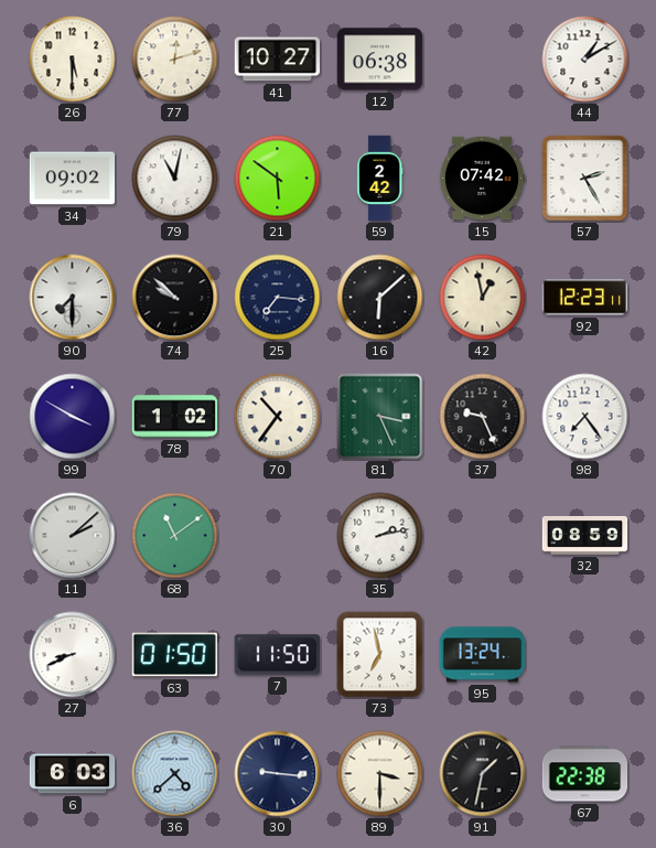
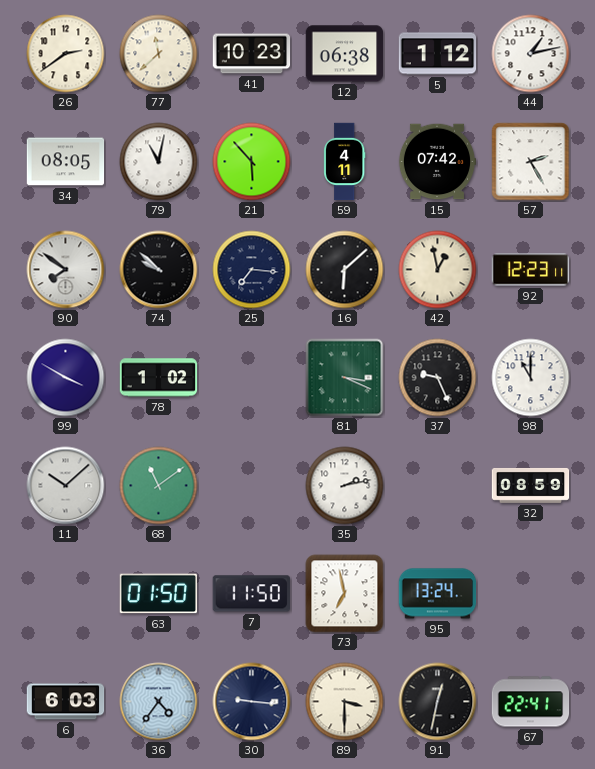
26: 5:30 -> 2:39 (66, 54)
77: 12:12 -> 11:38 (159, 54)
41: 10:27 -> 10:23 (252, 54)
5: none -> 1:12 (438, 54)
44: 1:10 -> 1:13 (531, 54)
34: 09:02 -> 08:05 (66, 162)
21: 5:51 -> 5:53 (252, 162)
59: 2:42 -> 4:11 (345, 162)
90: 7:30 -> 7:51 (66, 270)
70: 10:36 -> none (278, 417)
81: 3:26 -> 3:19 (345, 378)
98: 7:24 -> 11:00 (531, 378)
11: 2:08 -> 10:08 (66, 486)
27: 8:41 -> none (73, 655)
36: 4:38 -> 4:36 (159, 702)
91: 1:32 -> 12:32 (438, 702)
67: 22:38 -> 22:41 (531, 702)
